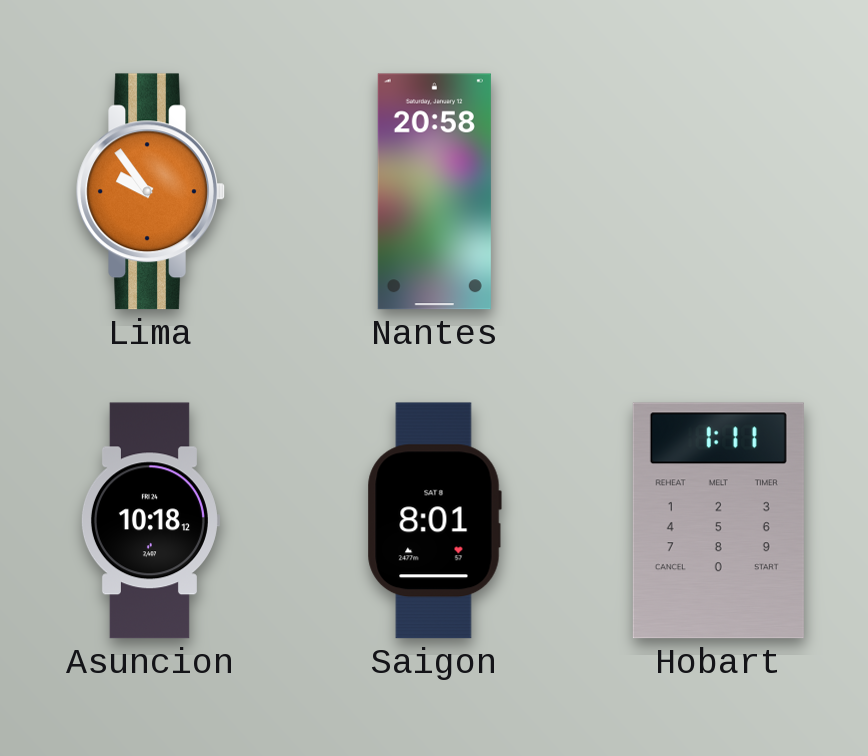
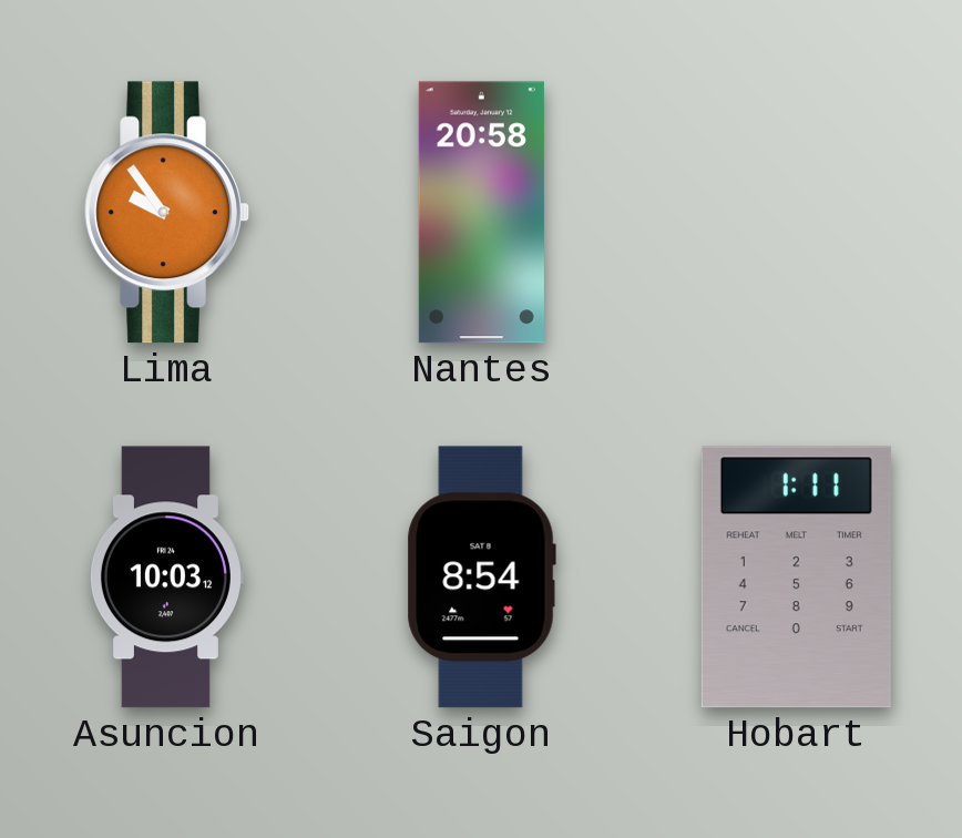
Asuncion: 10:18 -> 10:03 (166, 578)
Saigon: 8:01 -> 8:54 (481, 578)
